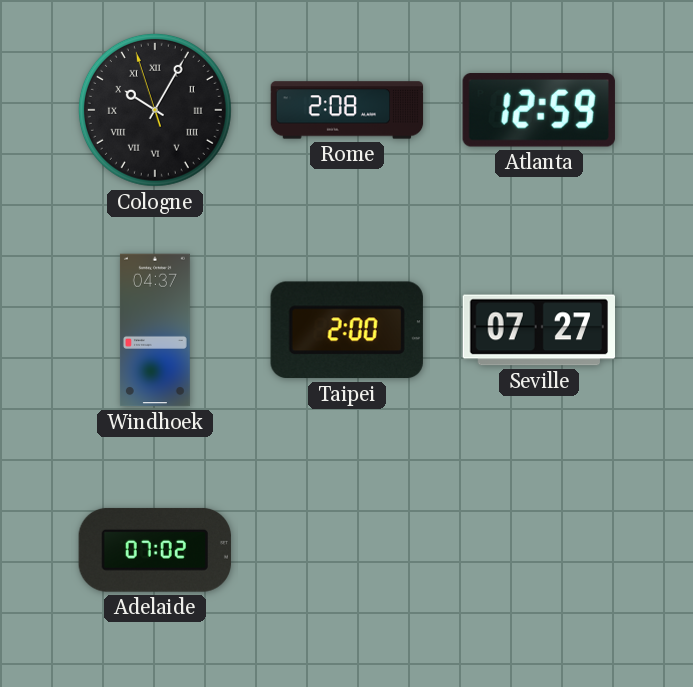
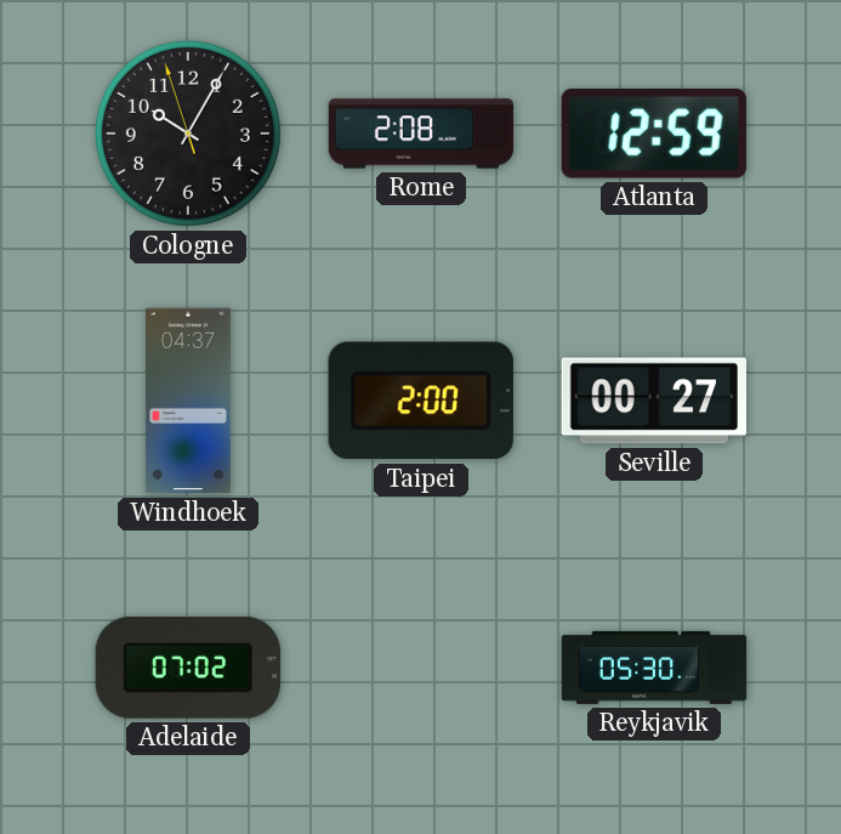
Cologne numerals: Roman -> Arabic (188, 134)
Seville: 07:27 -> 00:27 (653, 401)
Reykjavik: none -> 05:30 (654, 668)
